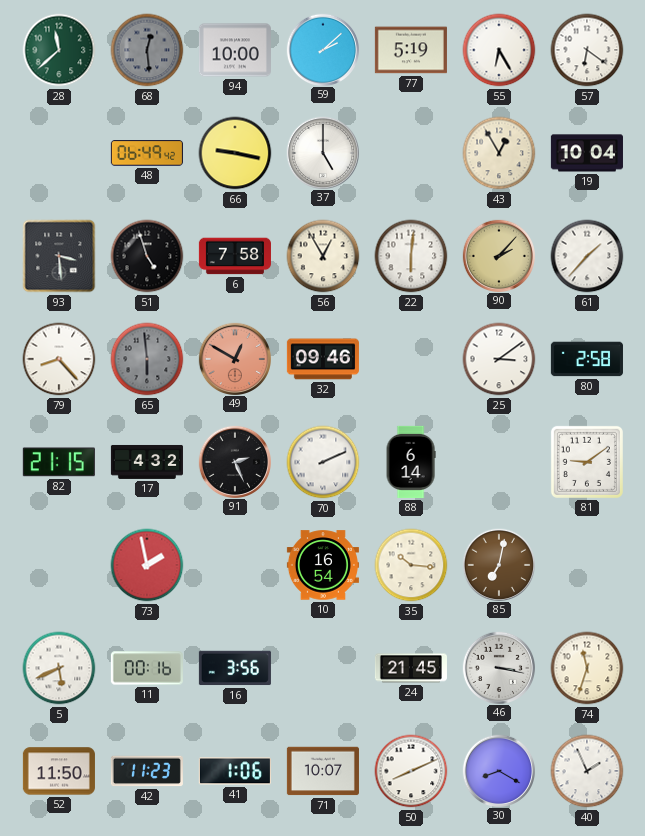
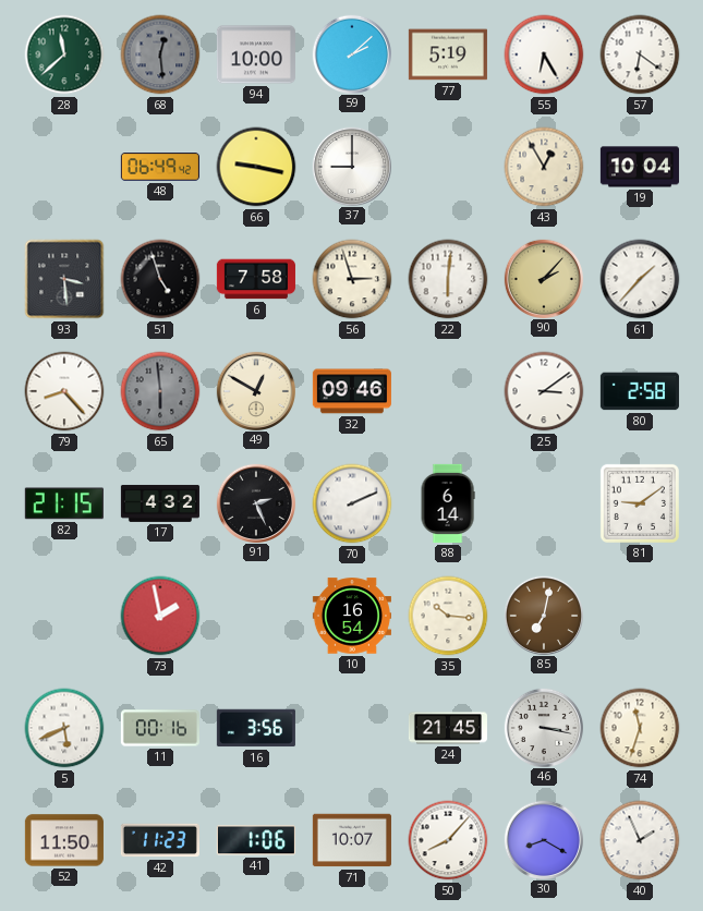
37: 5:00 -> 9:00 (351, 166)
56: 12:55 -> 2:57 (352, 279)
49 dial: salmon -> cream (255, 390)
50: 8:11 -> 8:07 (448, 840)
